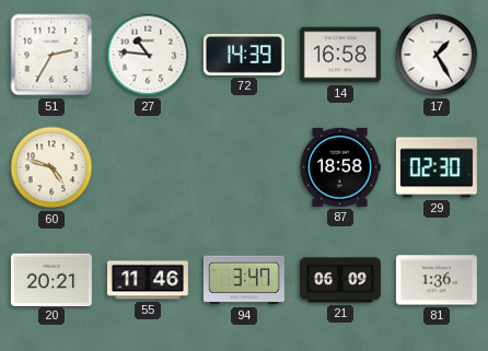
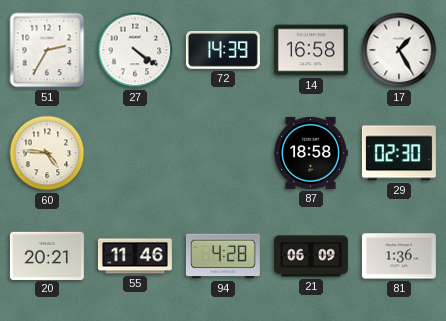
27: 10:46 -> 4:21 (135, 50)
60: 4:48 -> 4:46 (47, 153)
94: 3:47 -> 4:28 (223, 256)
